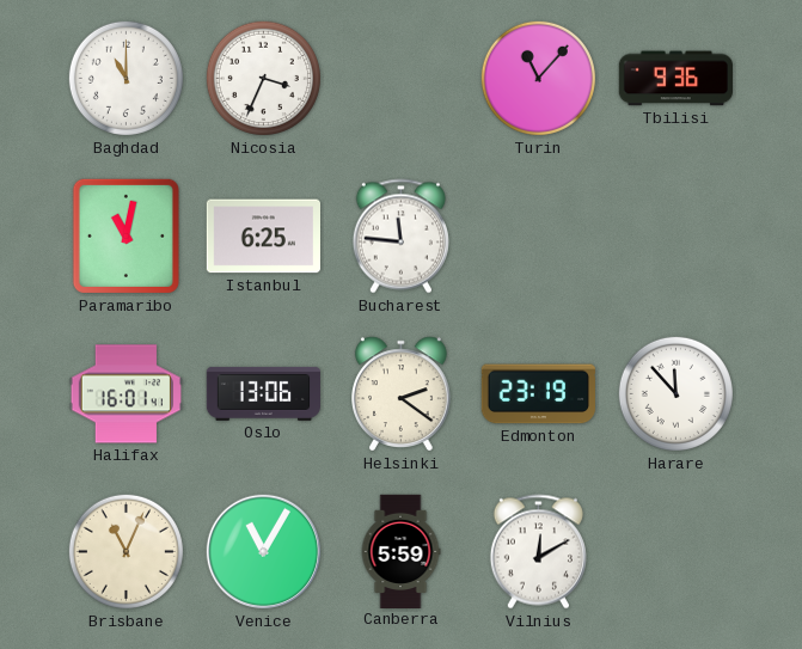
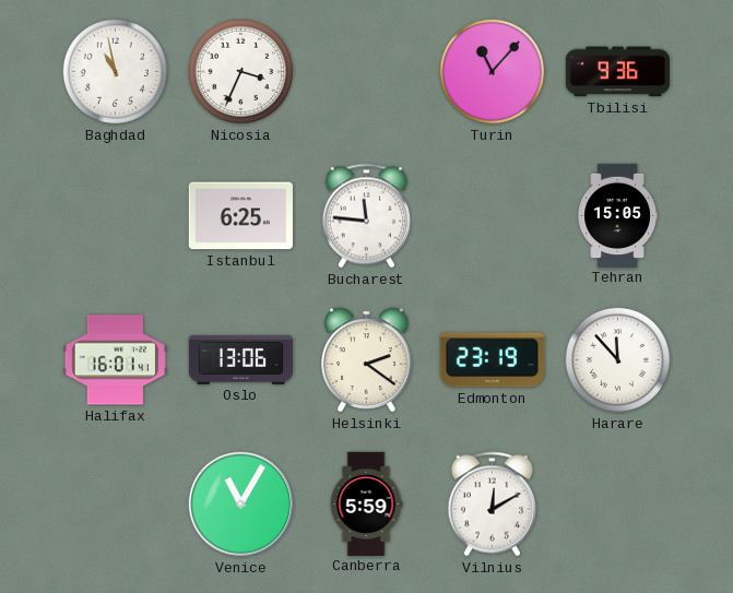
Baghdad: 11:00 -> 10:58 (115, 71)
Paramaribo: 11:02 -> none (125, 235)
Tehran: none -> 15:05 (617, 215)
Brisbane: 11:04 -> none (125, 551)
